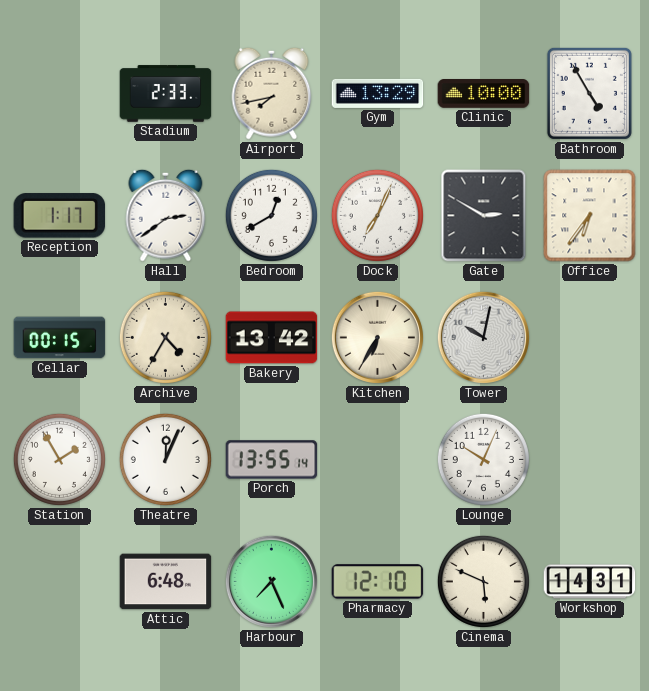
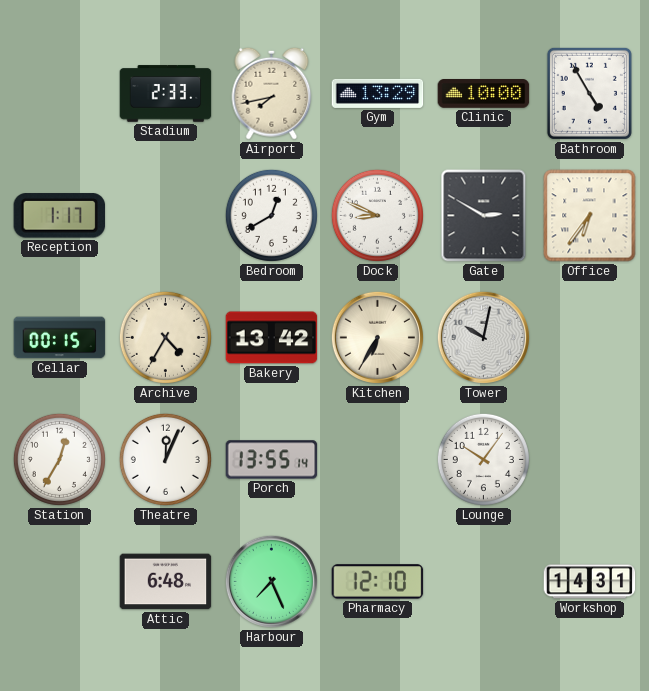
Hall: 2:39 -> none (166, 215)
Dock: 7:04 -> 8:49 (377, 215)
Station: 1:55 -> 12:35 (59, 459)
Lounge: 10:04 -> 10:06 (483, 459)
Cinema: 5:49 -> none (483, 581)
